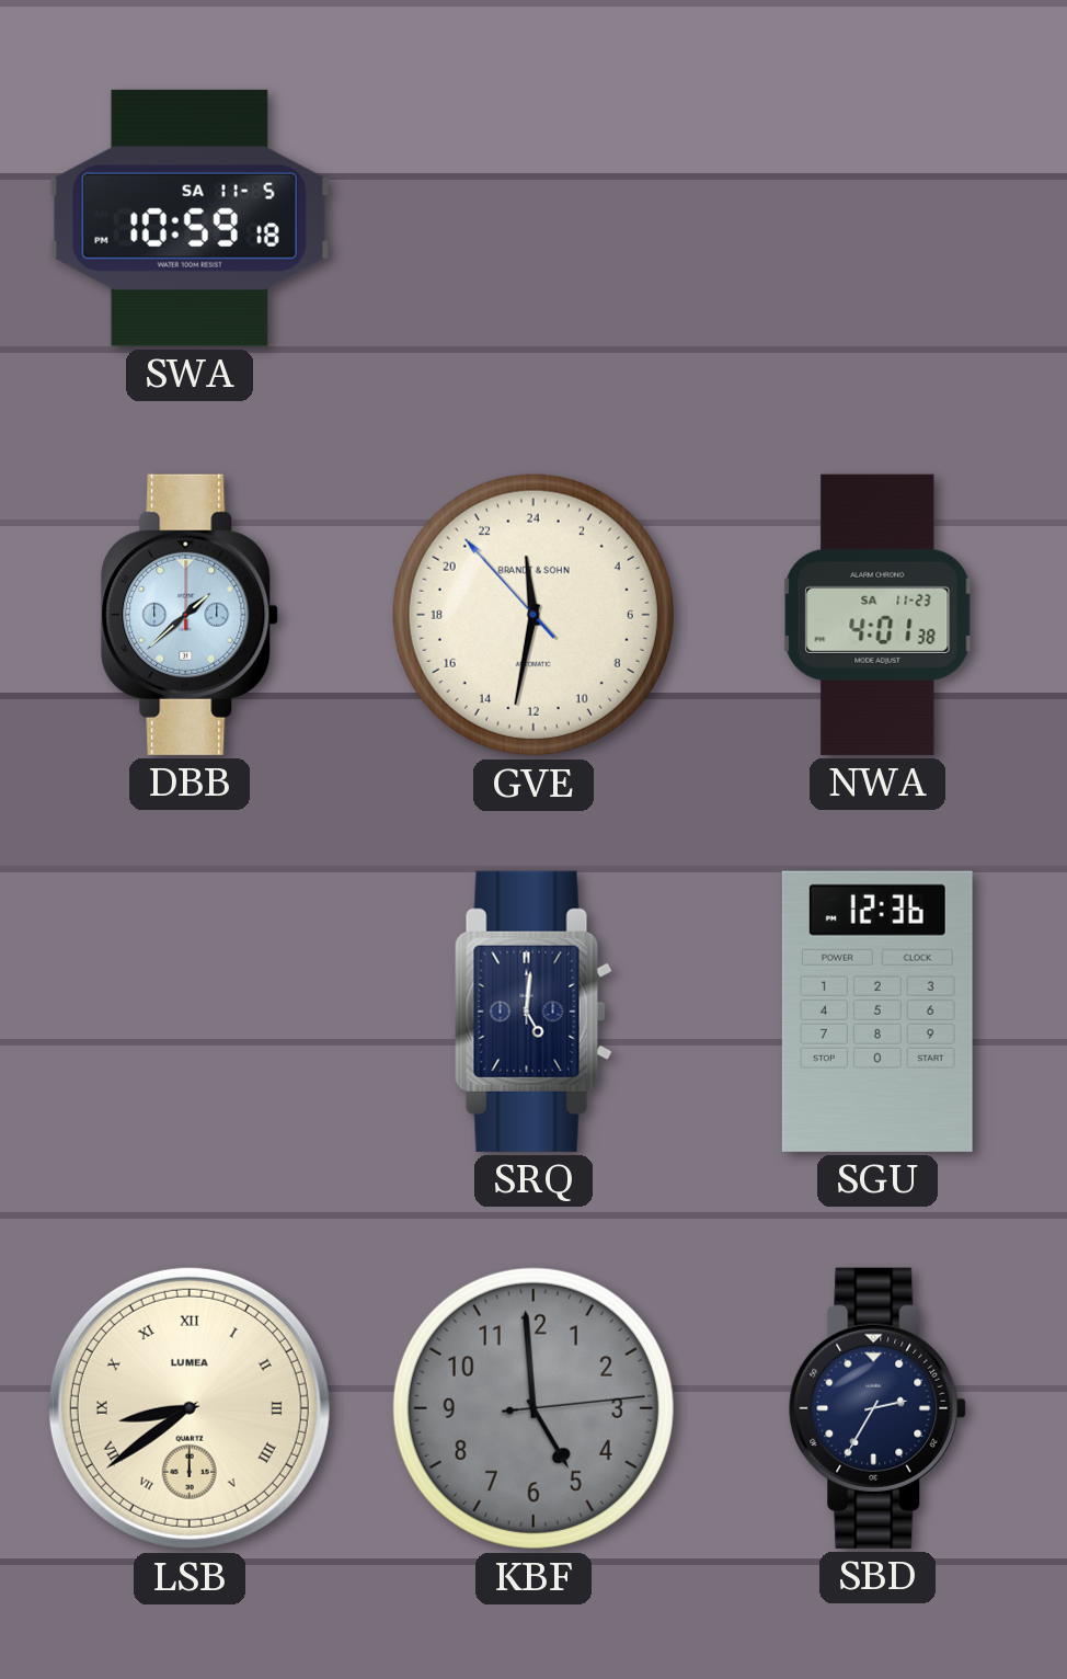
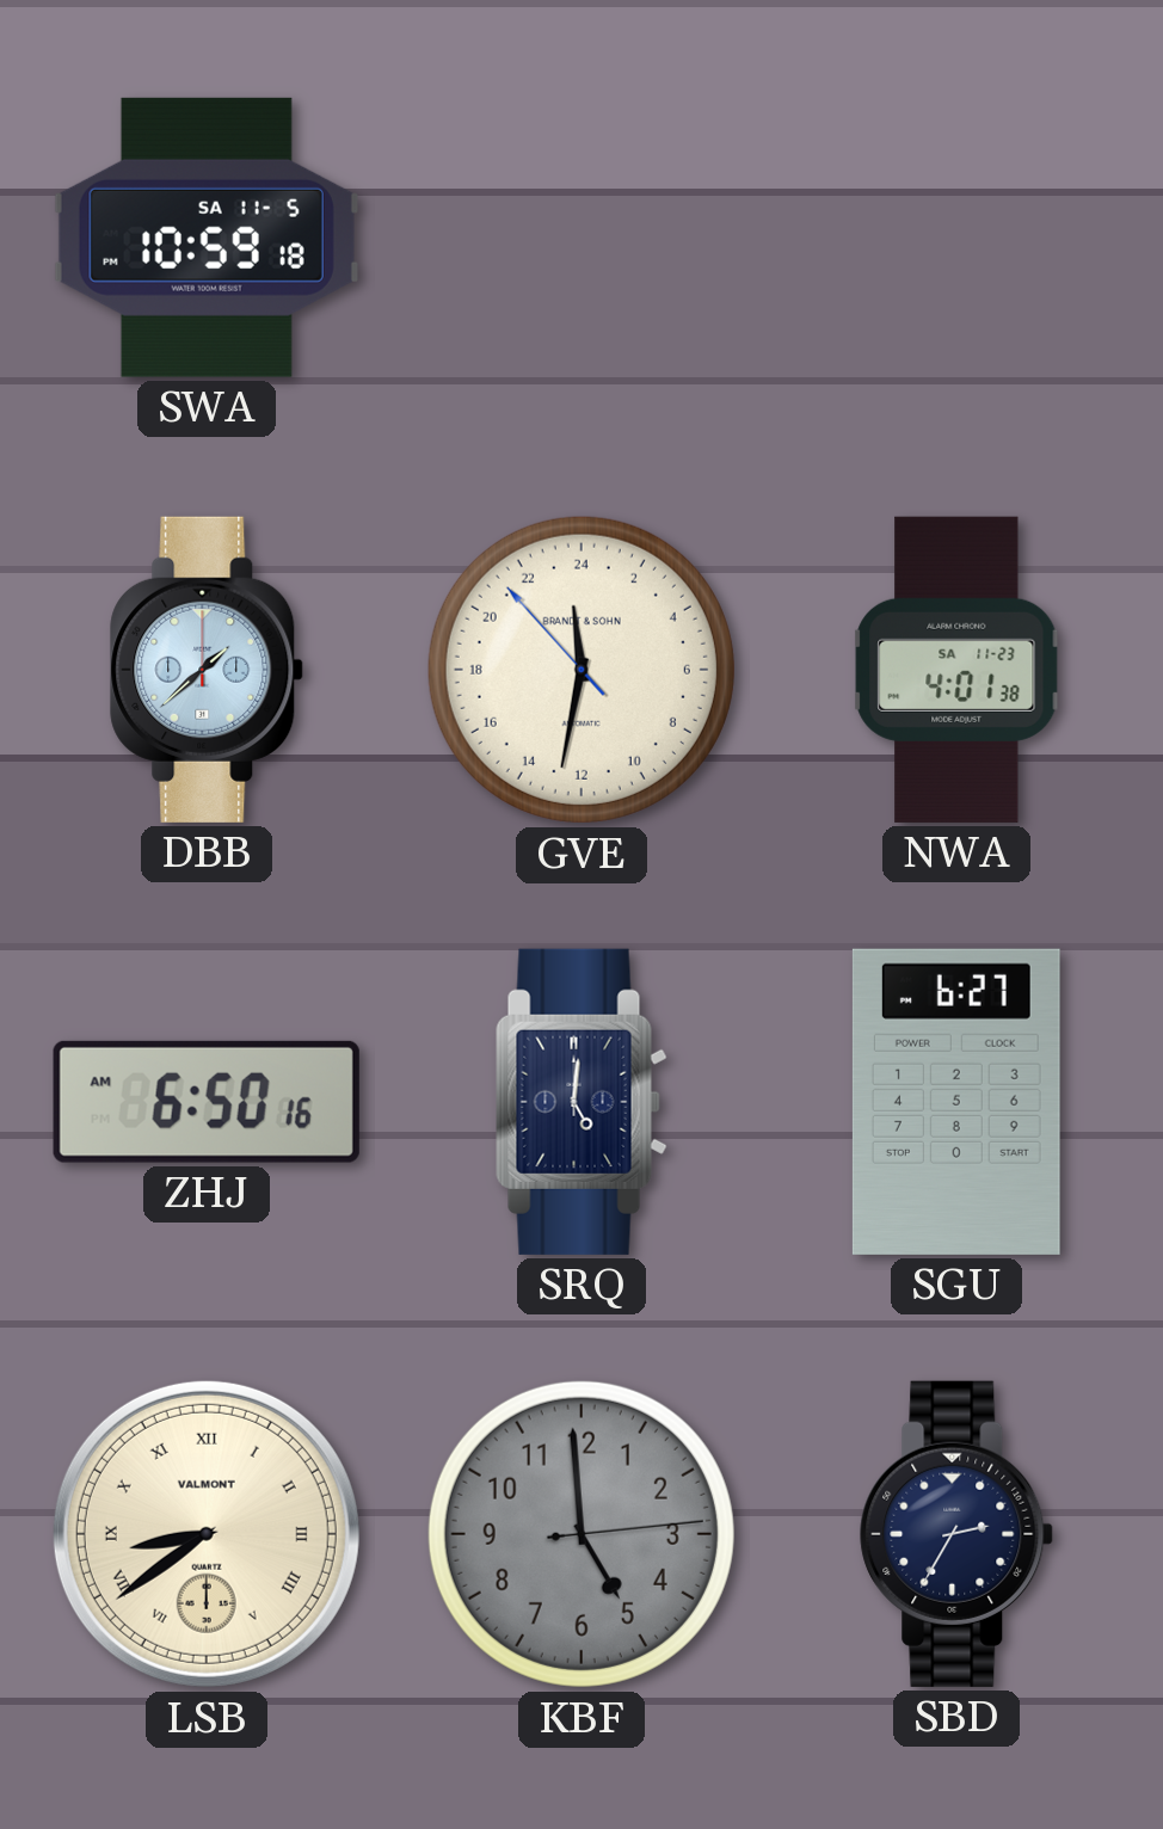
ZHJ: none -> 6:50 (207, 1102)
SGU: 12:36 -> 6:27 (956, 1102)
LSB brand: LUMEA -> VALMONT (207, 1534)
